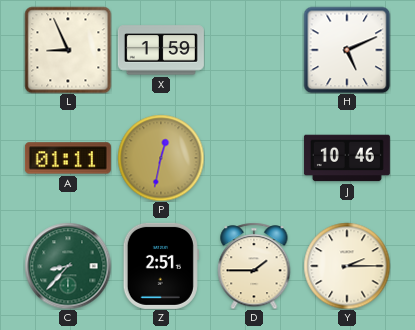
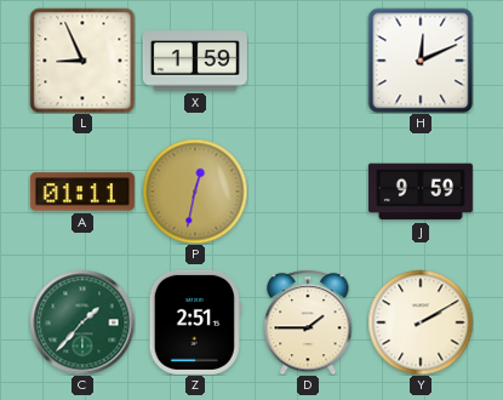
H: 5:11 -> 12:11 (421, 61)
J: 10:46 -> 9:59 (421, 192)
C: 8:37 -> 1:37 (82, 322)
Y: 2:15 -> 2:10 (421, 322)
